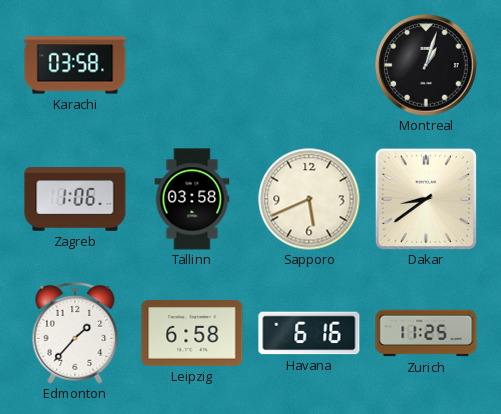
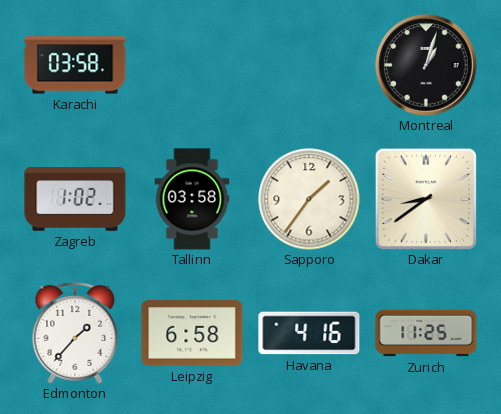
Zagreb: 1:06 -> 1:02 (75, 199)
Sapporo: 5:41 -> 1:36 (309, 199)
Havana: 6:16 -> 4:16 (309, 333)
